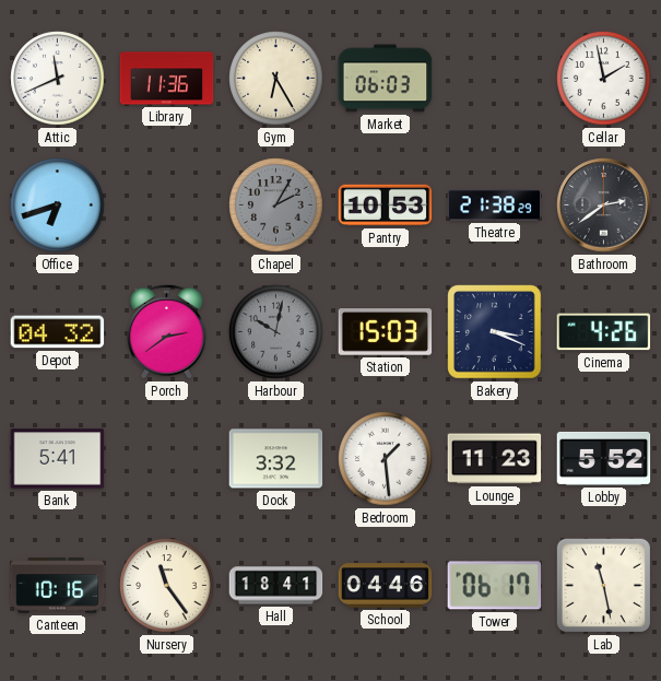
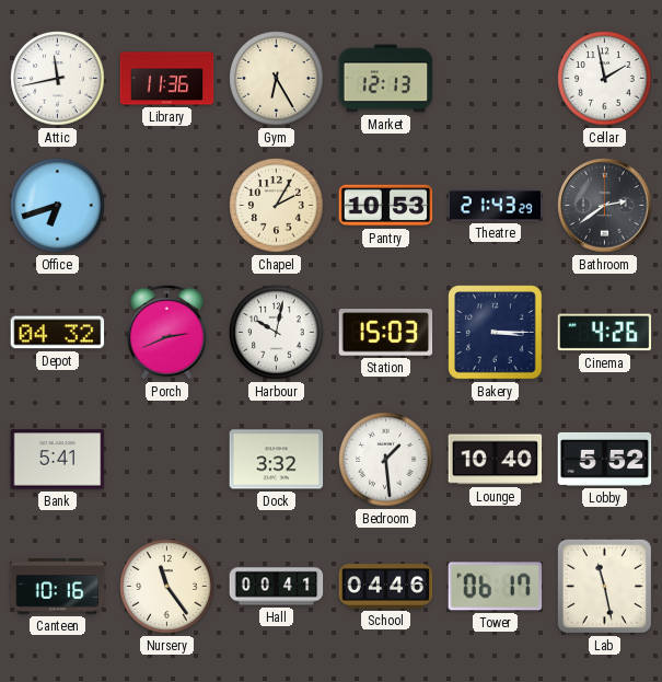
Attic: 11:41 -> 11:43 (58, 79)
Market: 06:03 -> 12:13 (386, 79)
Chapel dial: grey -> cream (277, 206)
Theatre: 21:38 -> 21:43 (496, 206)
Porch: 2:39 -> 2:41 (167, 332)
Harbour dial: grey -> white (277, 333)
Bakery: 3:19 -> 3:15 (496, 333)
Lounge: 11:23 -> 10:40 (496, 460)
Hall: 18:41 -> 00:41 (277, 587)
